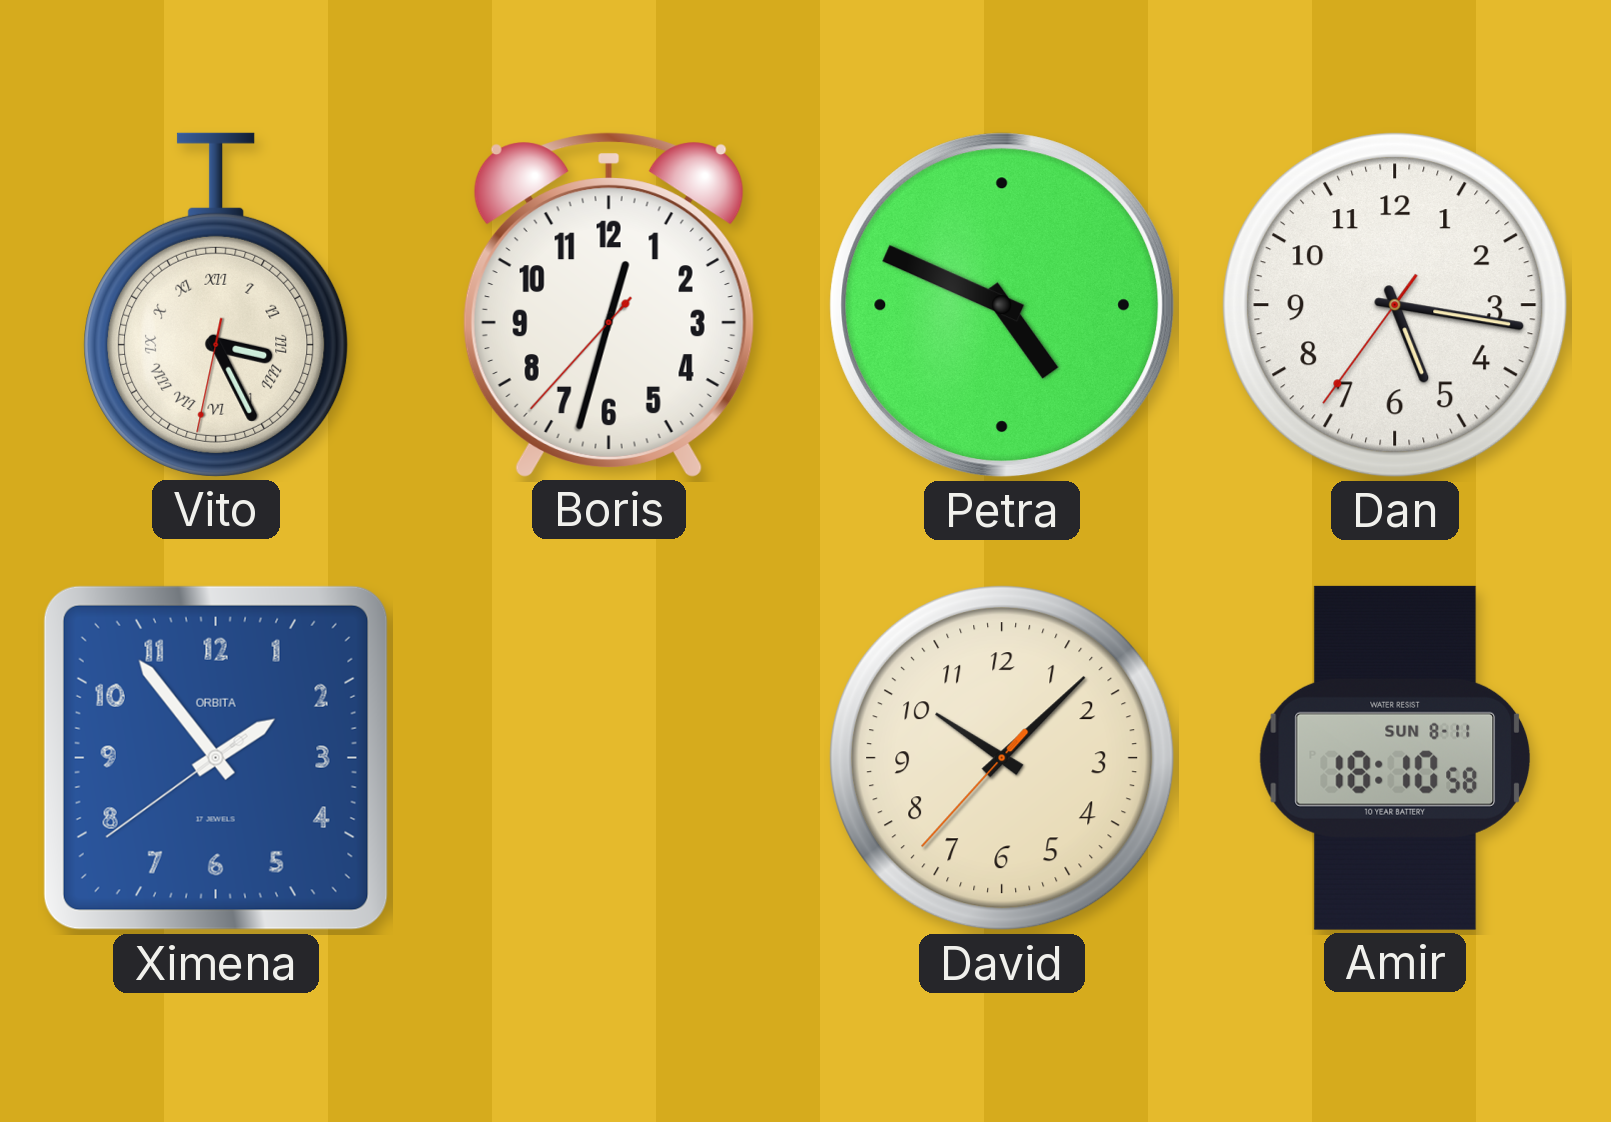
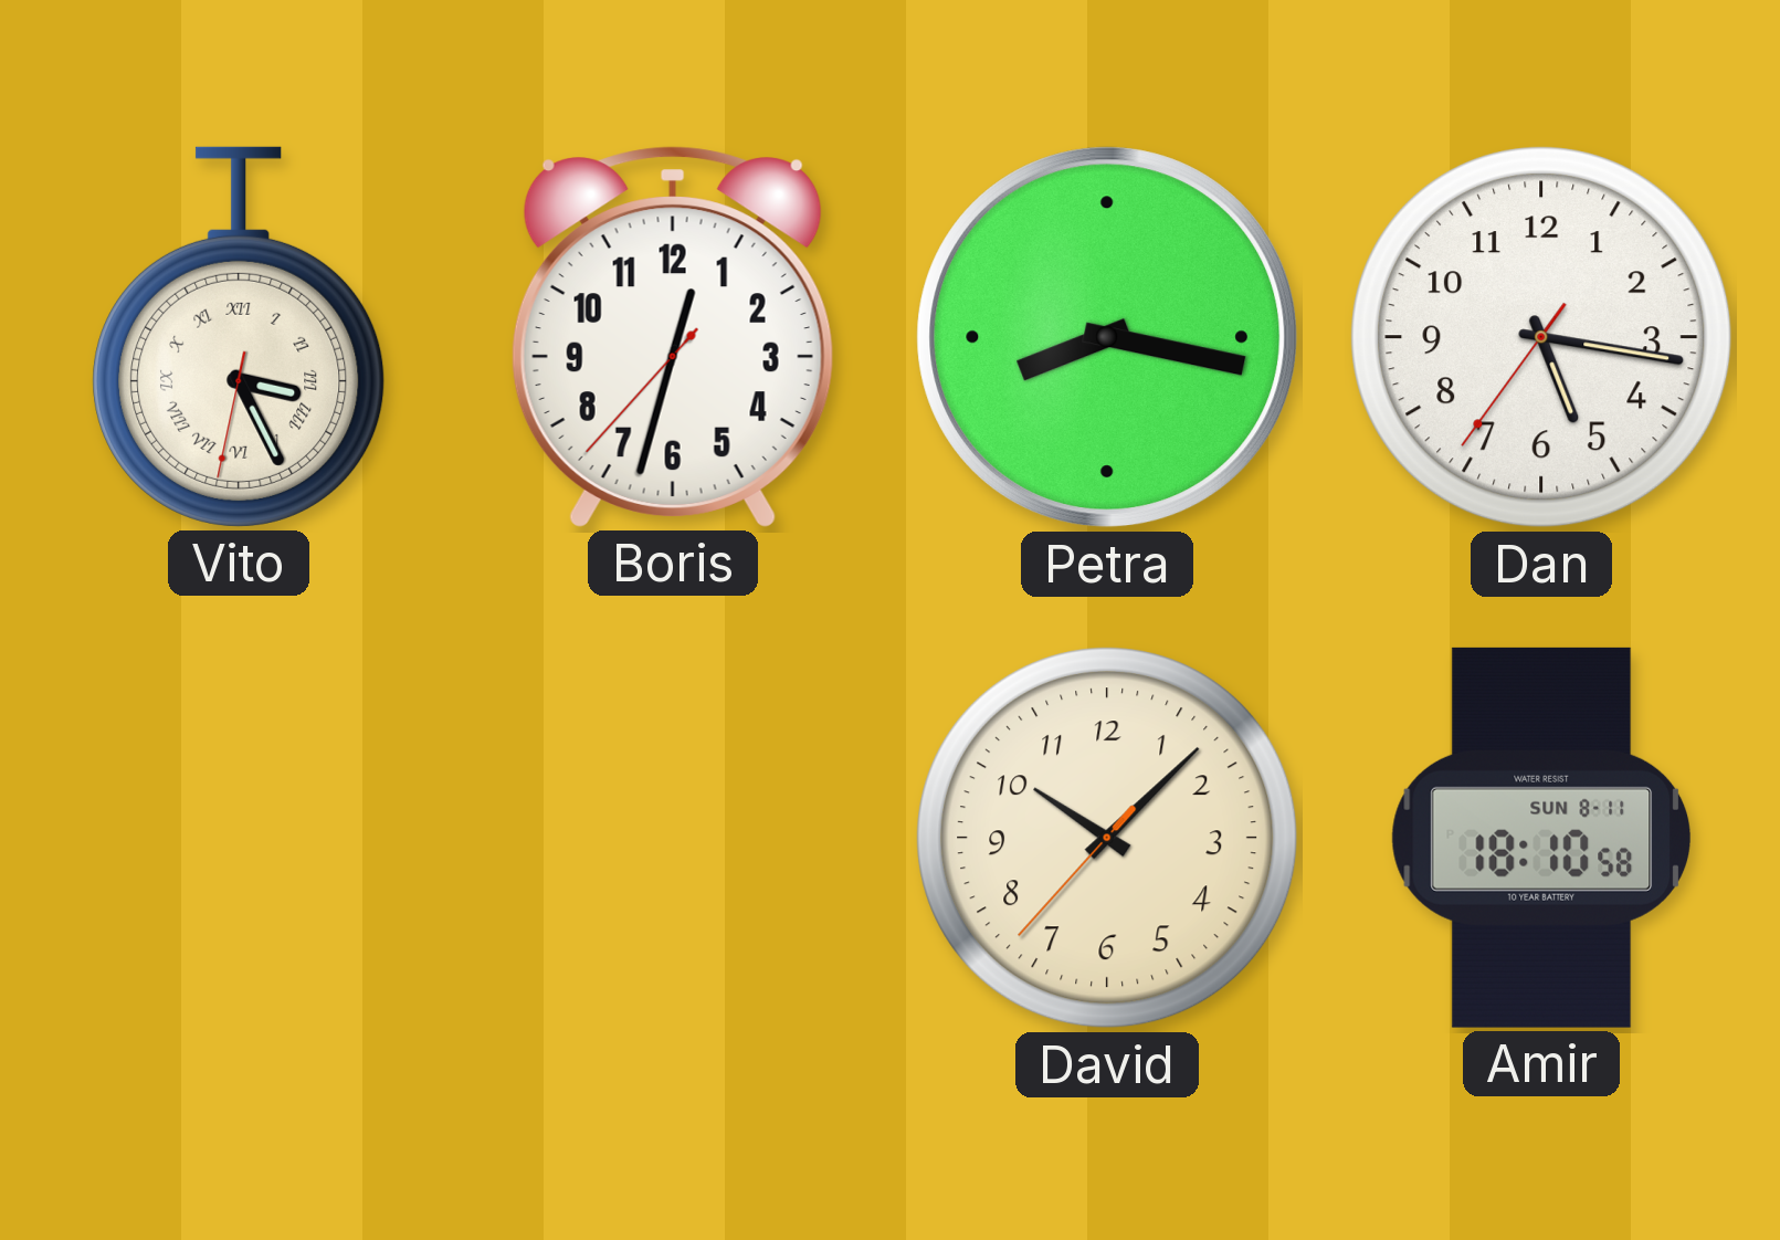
Petra: 4:49 -> 8:17 (1107, 337)
Ximena: 1:53 -> none (216, 758)
